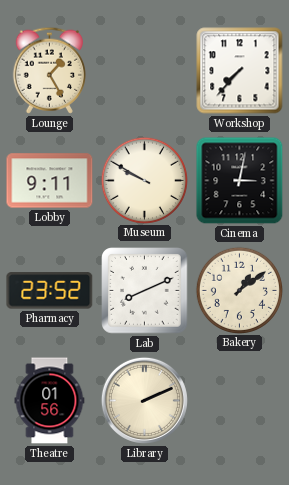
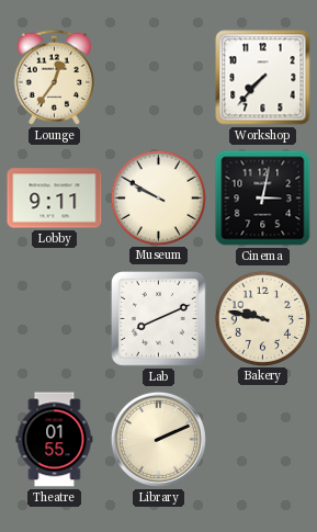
Lounge: 1:25 -> 12:36 (54, 77)
Pharmacy: 23:52 -> none (50, 291)
Bakery: 1:09 -> 9:47 (262, 318)
Theatre: 01:56 -> 01:55 (55, 440)
